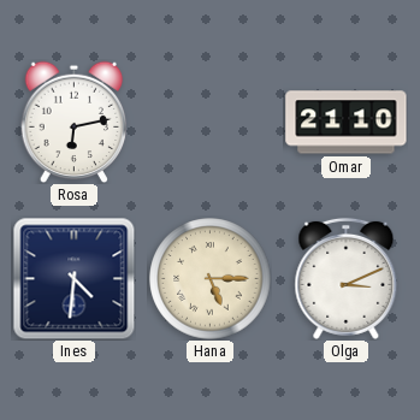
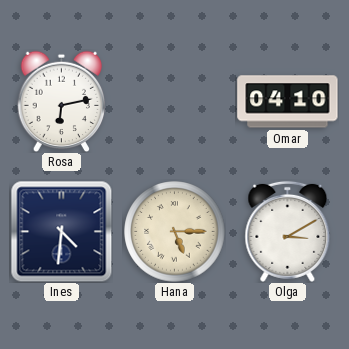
Omar: 21:10 -> 04:10 (288, 102)
Olga: 3:11 -> 3:10 (288, 231)
